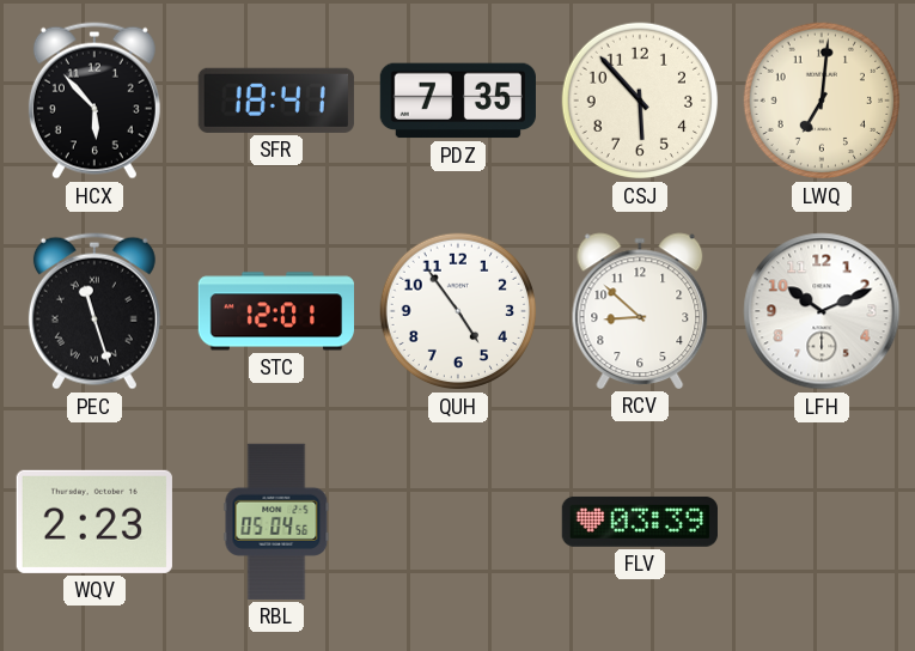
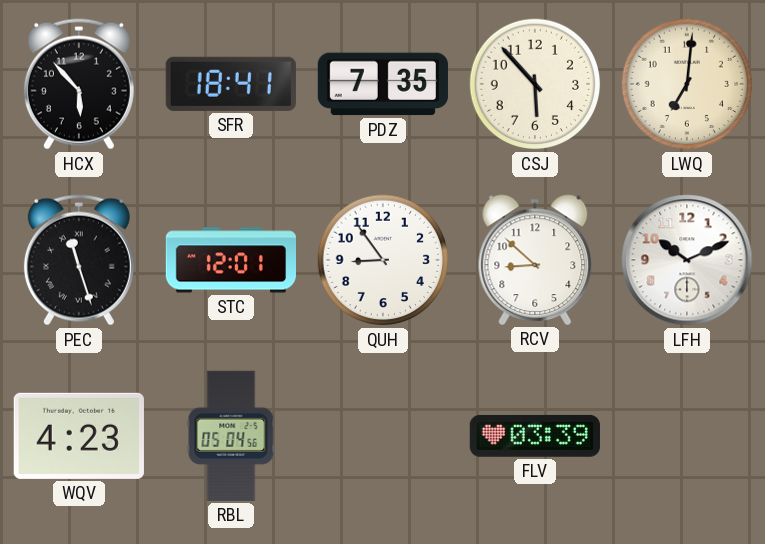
QUH: 4:54 -> 8:54 (383, 260)
WQV: 2:23 -> 4:23 (79, 436)
